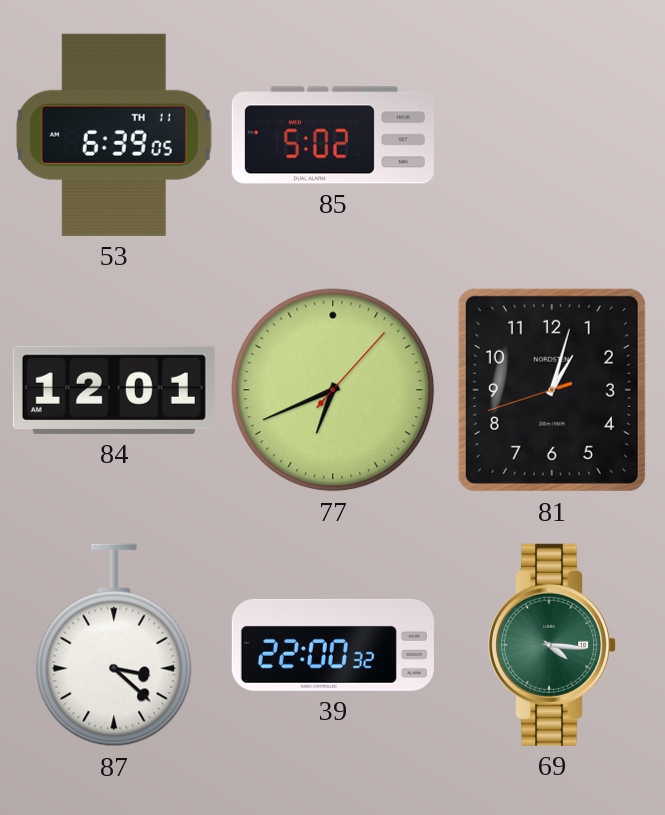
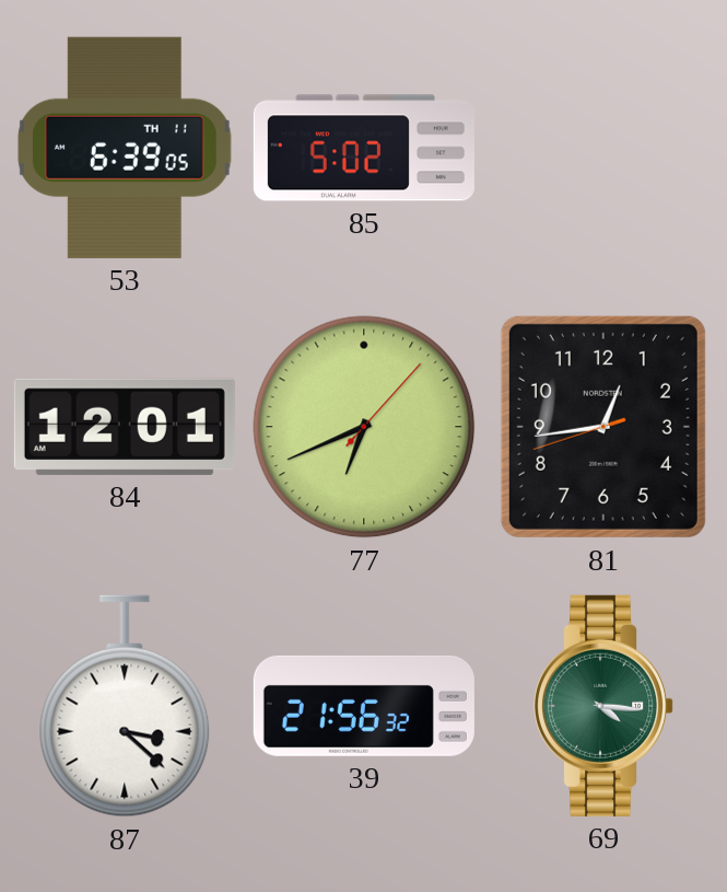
81: 1:02 -> 12:43 (603, 427)
39: 22:00 -> 21:56 (364, 706)
